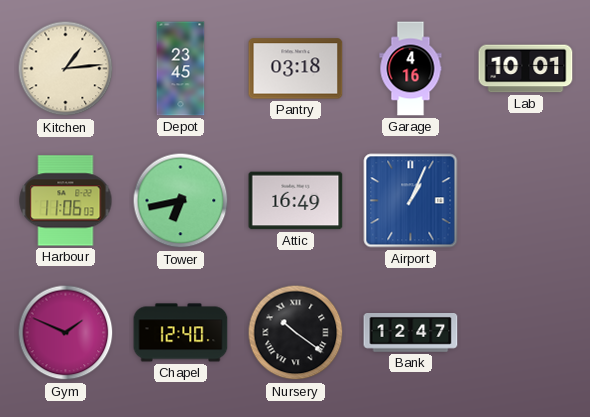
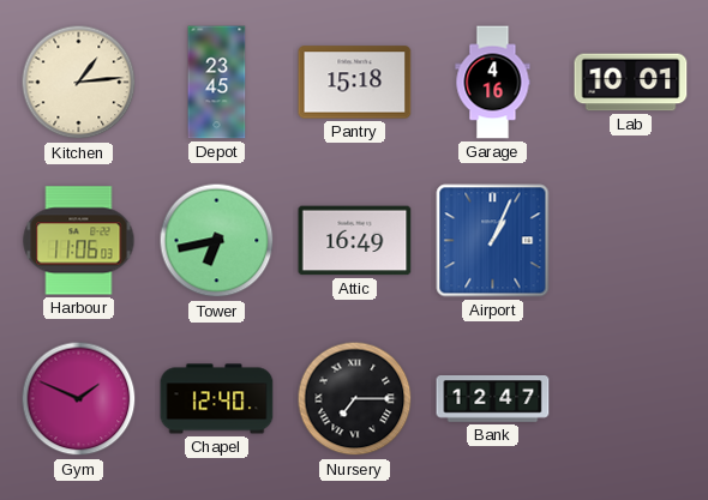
Pantry: 03:18 -> 15:18 (355, 83)
Nursery: 10:21 -> 7:15 (355, 399)
